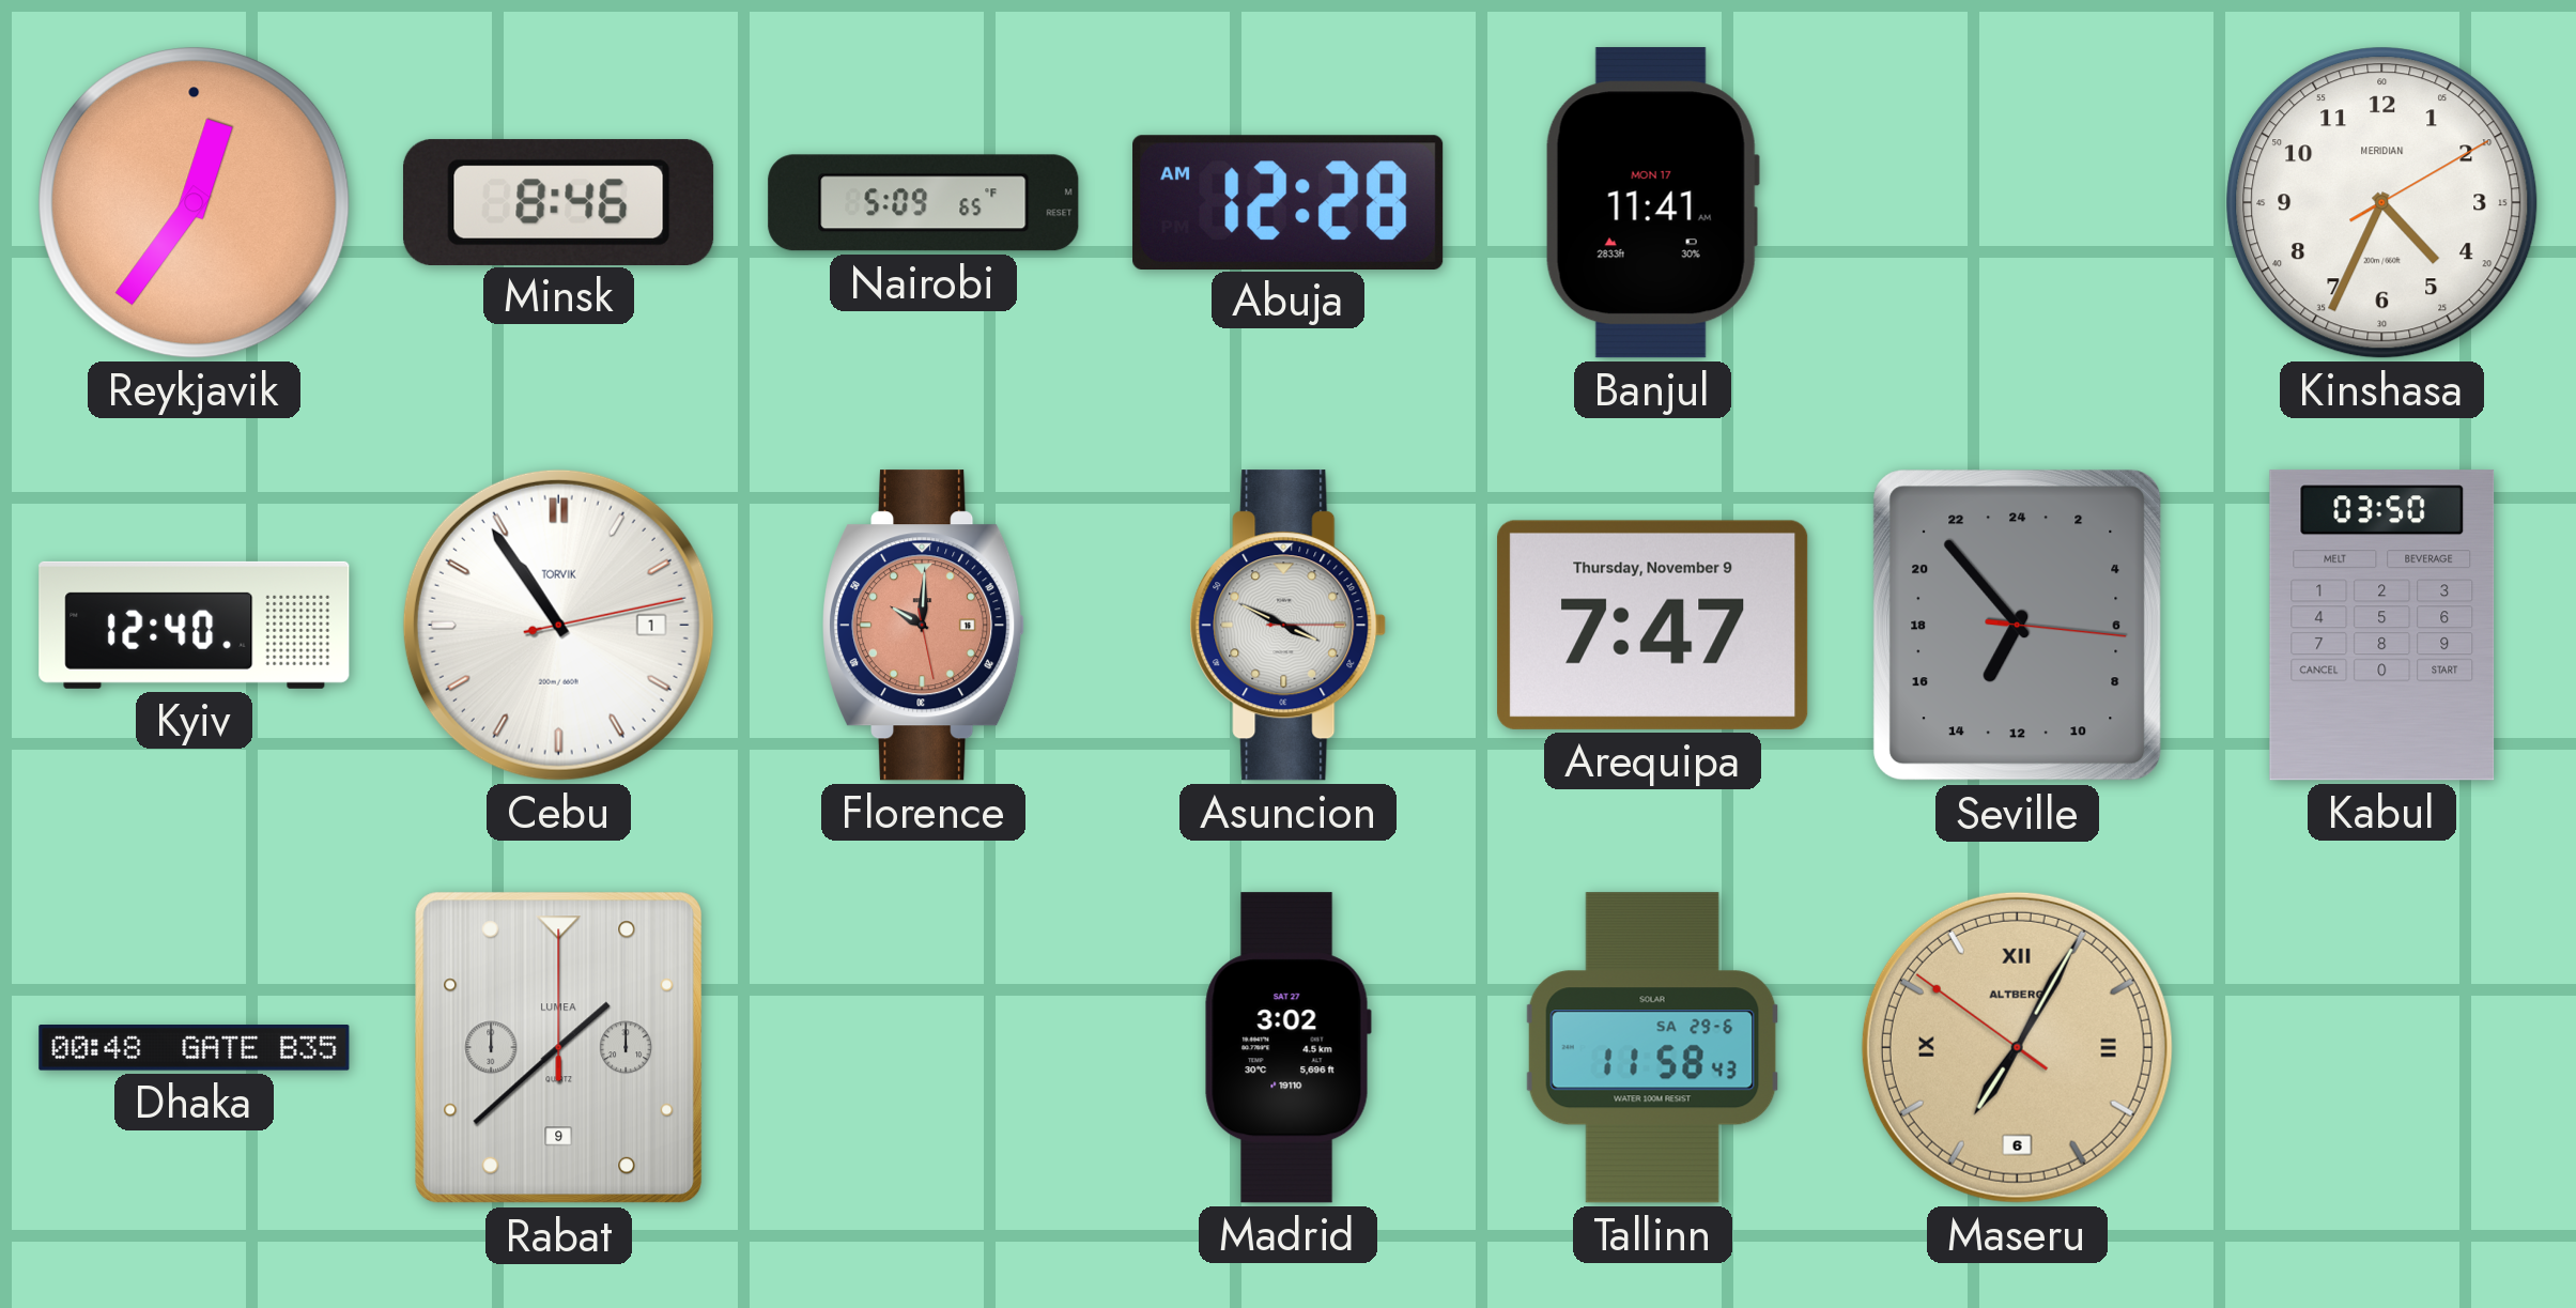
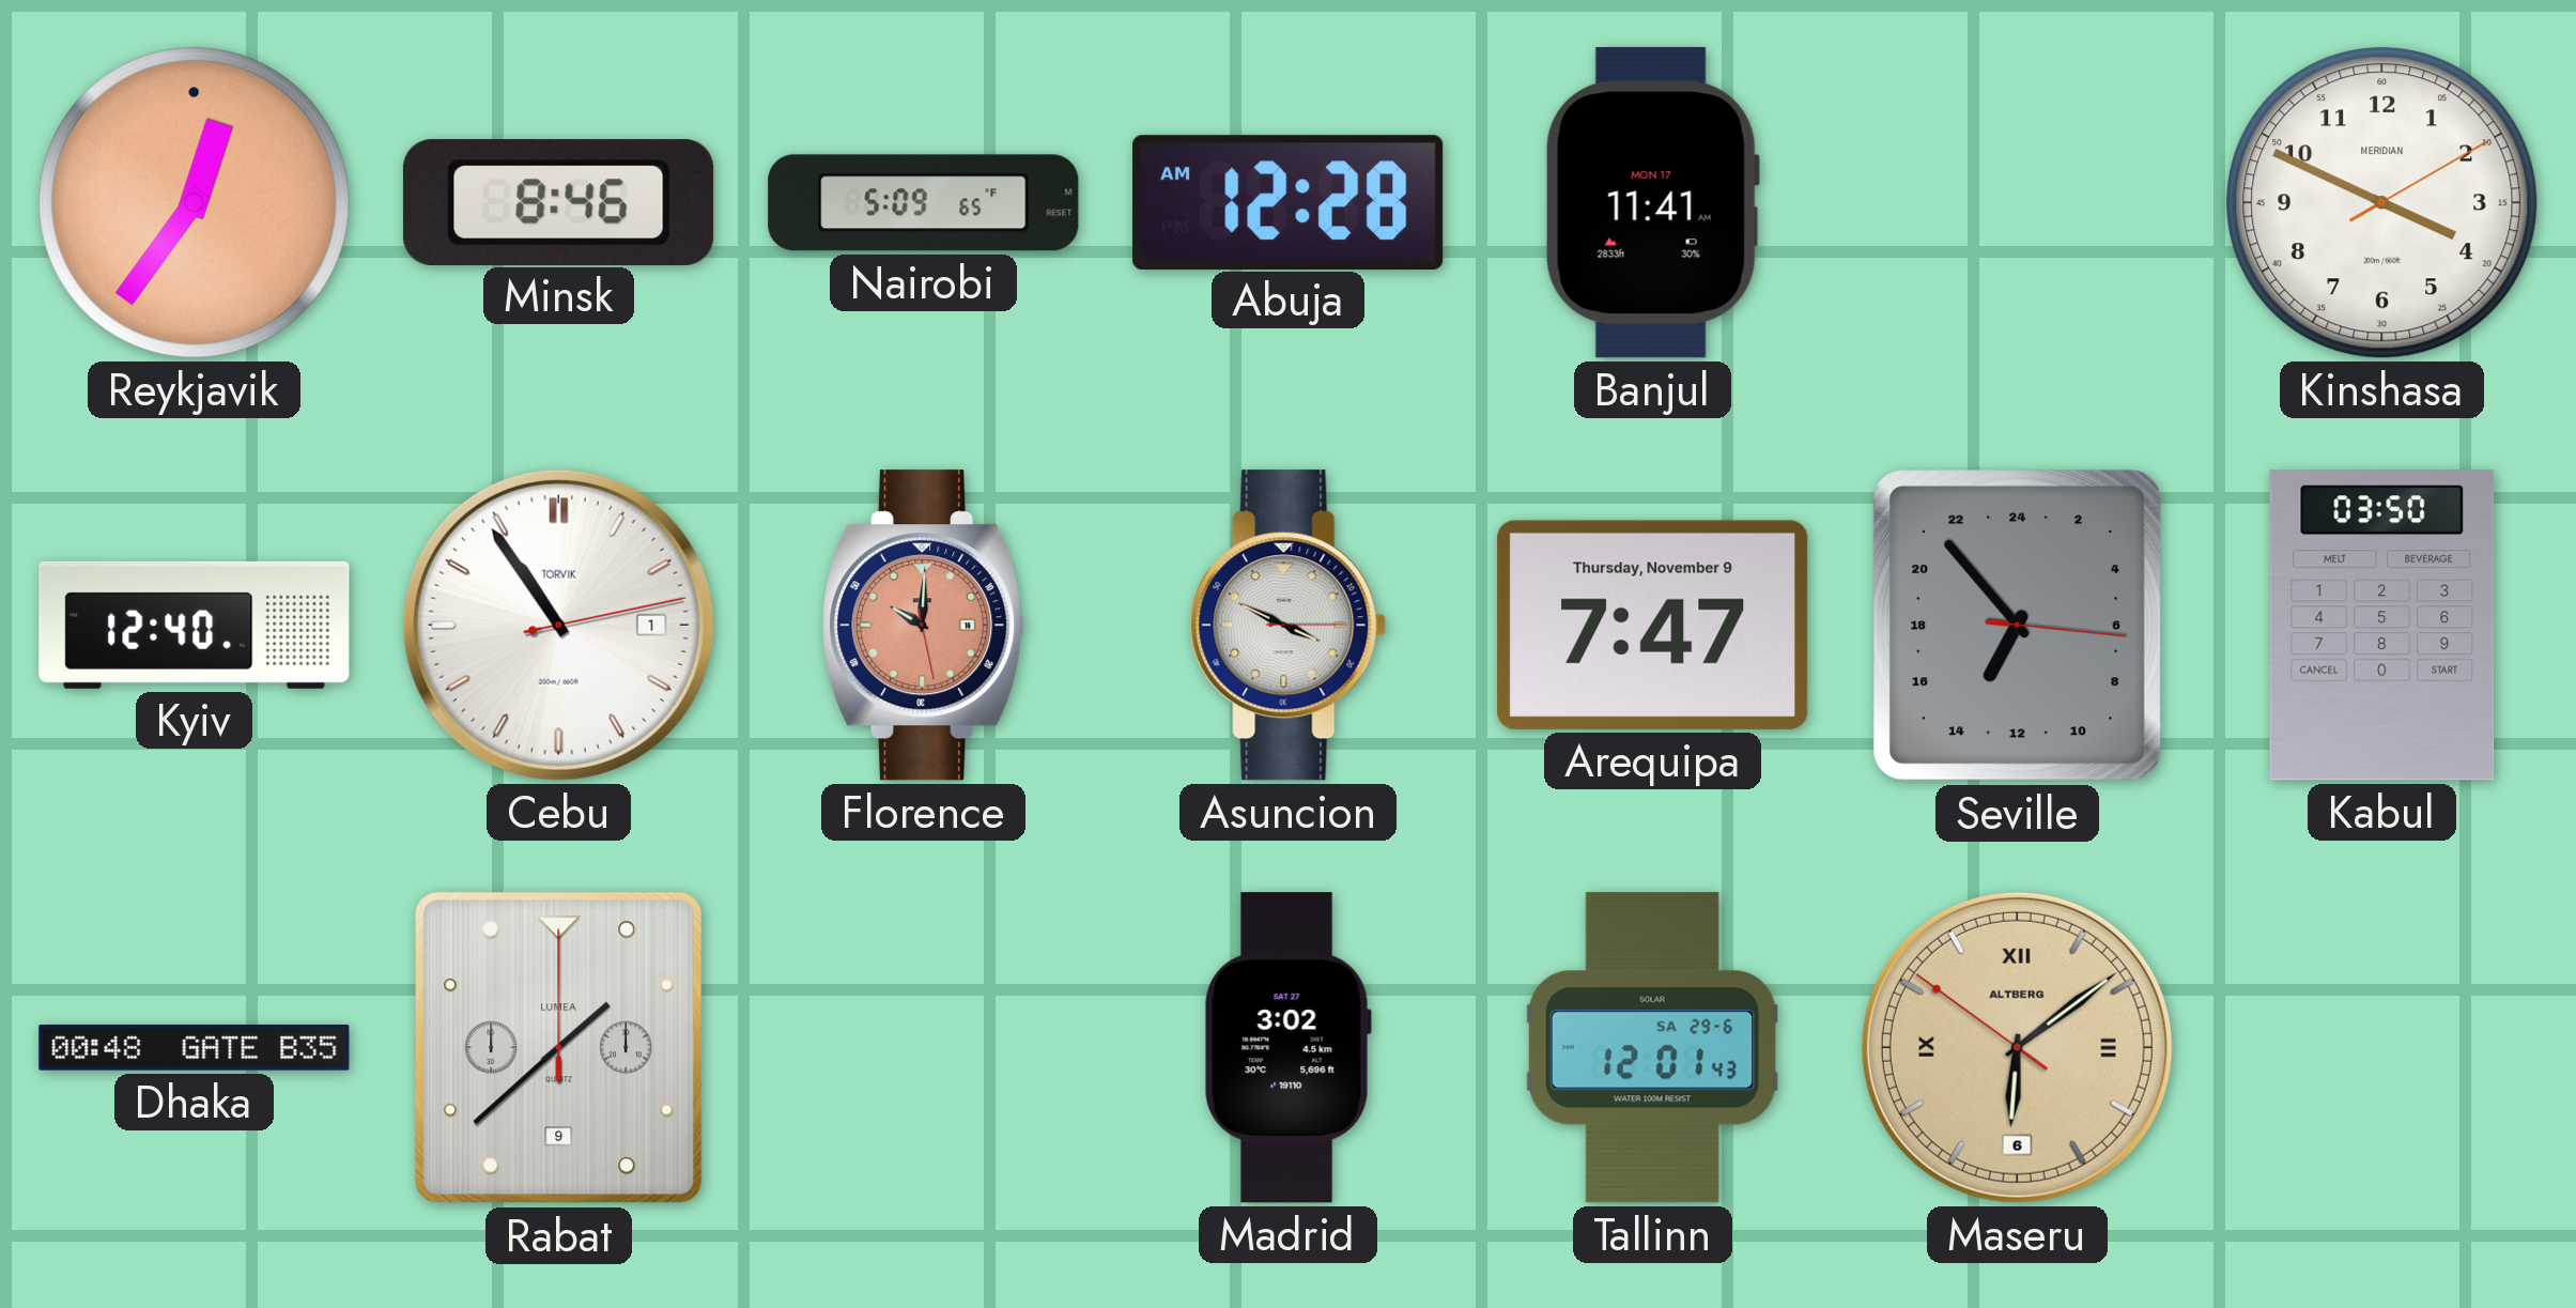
Kinshasa: 4:34 -> 3:49 (2382, 203)
Tallinn: 11:58 -> 12:01 (1653, 1048)
Maseru: 7:04 -> 6:08 (2017, 1047)
